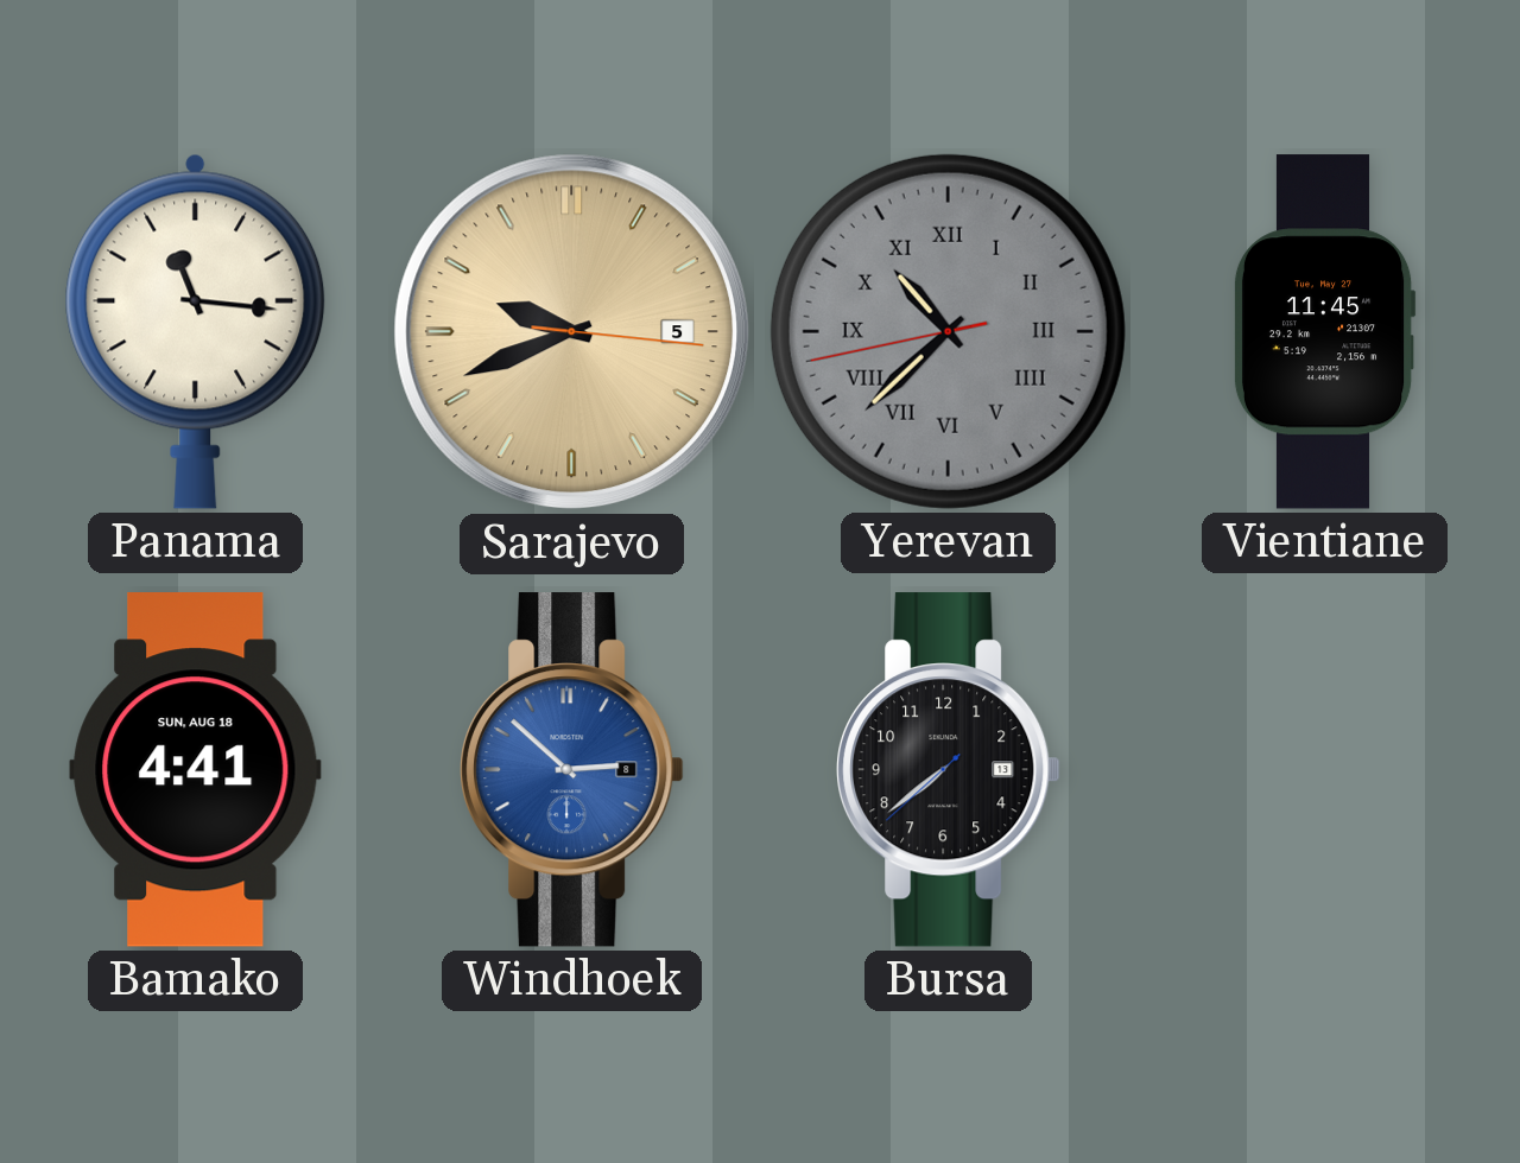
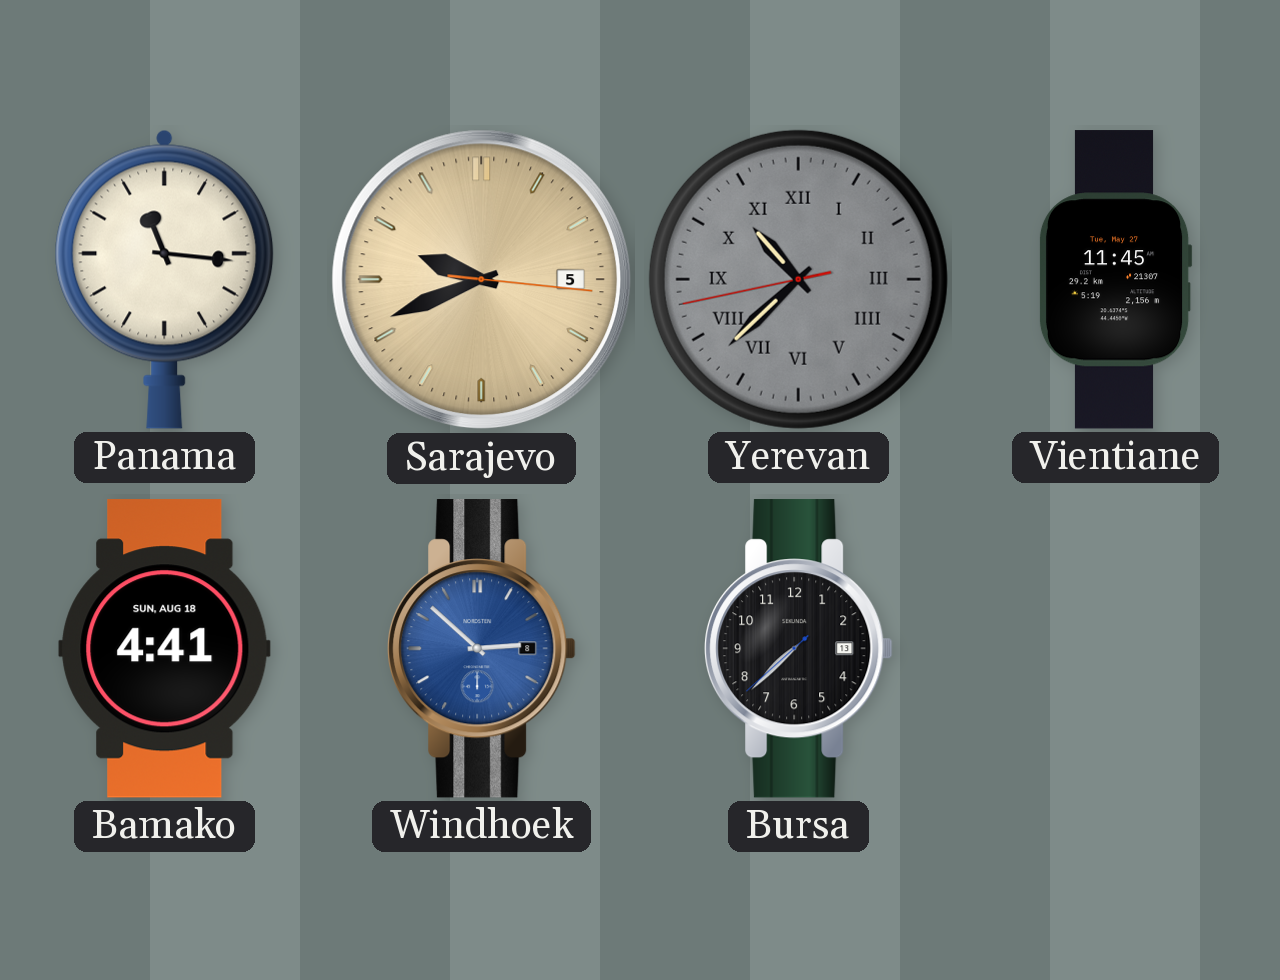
Bursa: 7:38 -> 7:37 (799, 649)
